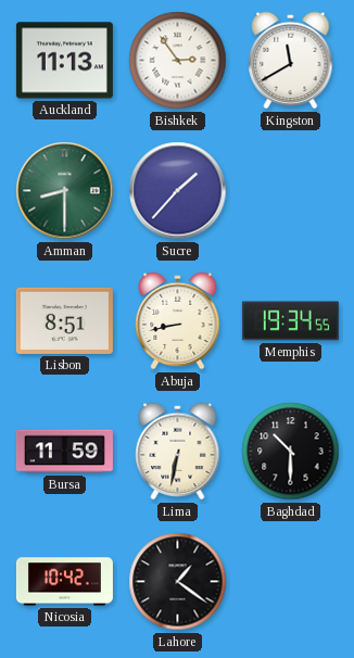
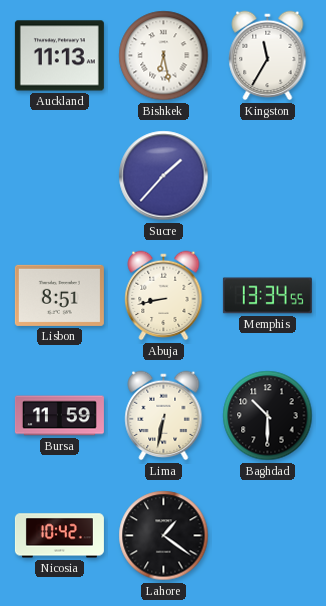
Bishkek: 2:54 -> 6:28 (164, 56)
Kingston: 11:40 -> 11:35 (268, 56)
Amman: 8:30 -> none (65, 191)
Memphis: 19:34 -> 13:34 (267, 296)
